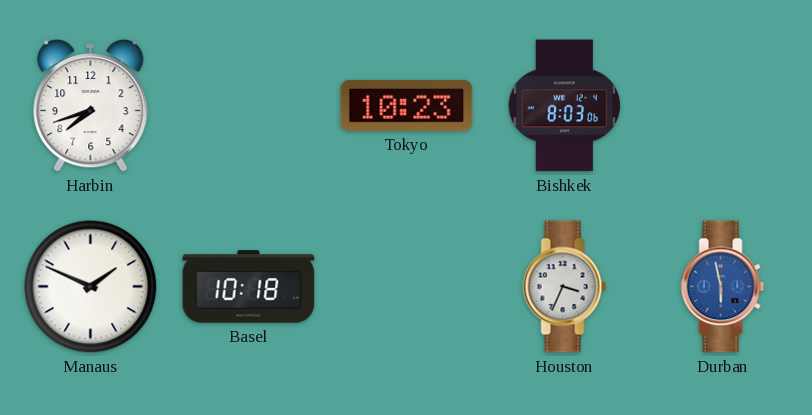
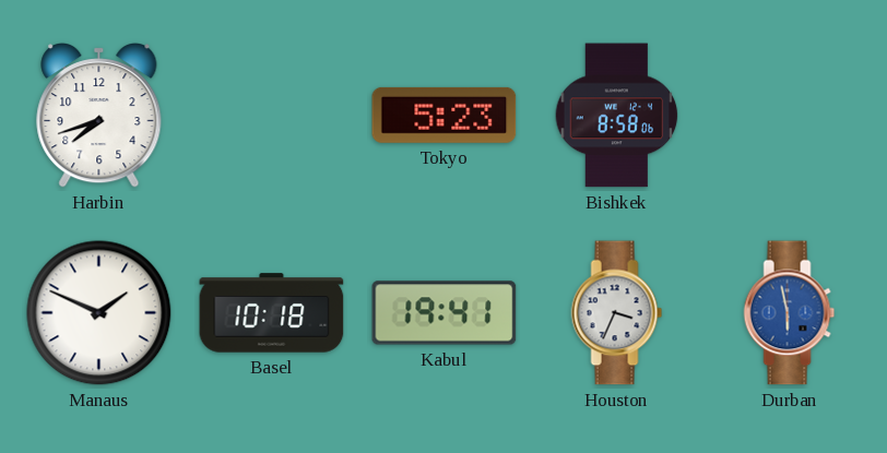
Tokyo: 10:23 -> 5:23 (445, 115)
Bishkek: 8:03 -> 8:58 (617, 116)
Kabul: none -> 19:41 (445, 313)
